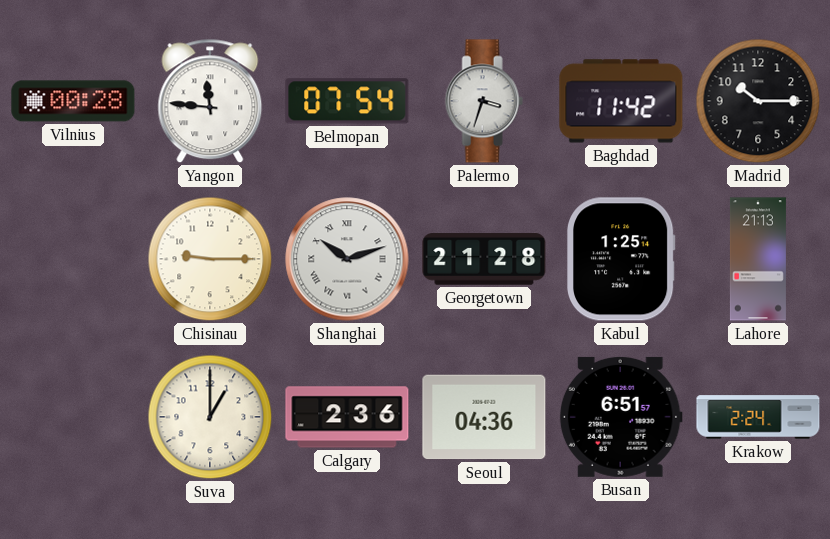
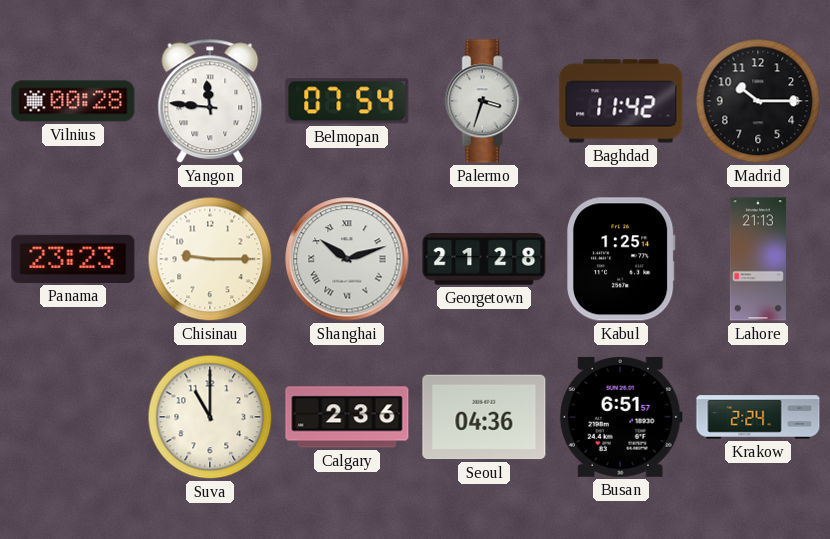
Panama: none -> 23:23 (73, 259)
Suva: 1:00 -> 11:00 (210, 417)
